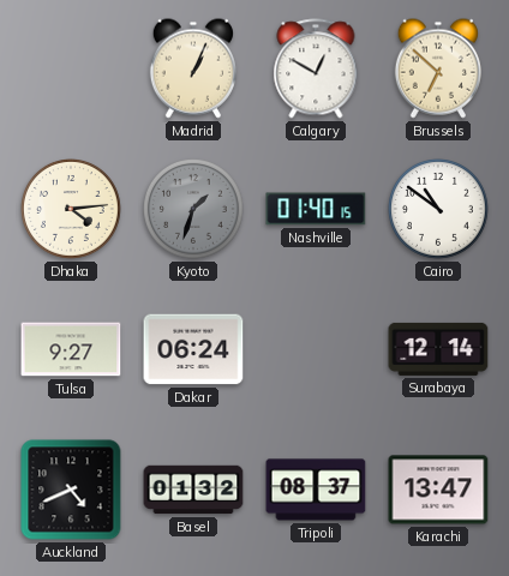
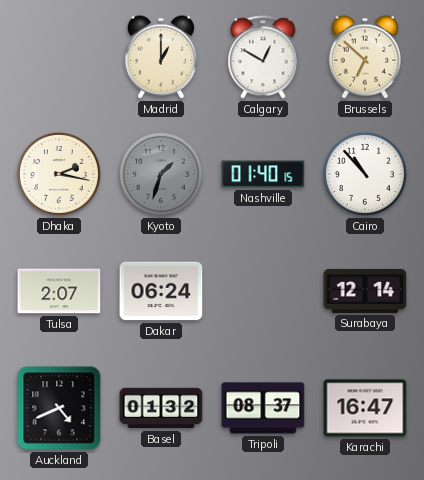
Madrid: 1:04 -> 1:00 (160, 57)
Dhaka: 4:14 -> 2:17 (60, 175)
Cairo: 10:51 -> 10:53 (366, 175)
Tulsa: 9:27 -> 2:07 (59, 291)
Karachi: 13:47 -> 16:47 (365, 408)
